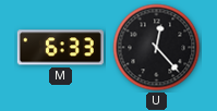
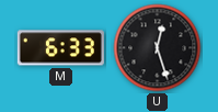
U: 12:23 -> 12:27 (158, 48)
